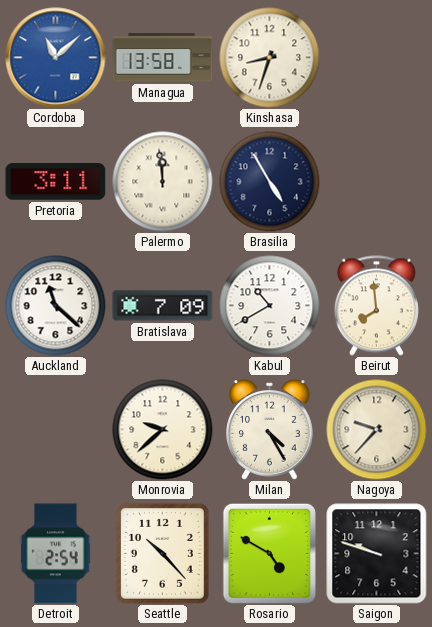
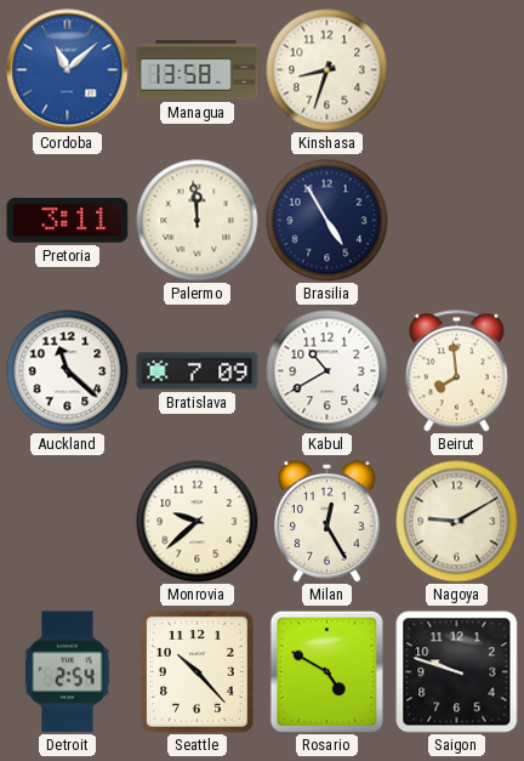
Milan: 4:25 -> 12:25 (327, 522)
Nagoya: 9:37 -> 9:10 (457, 522)
